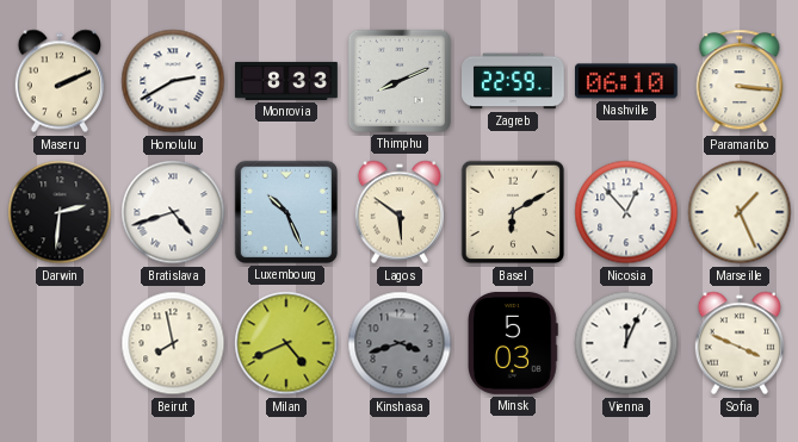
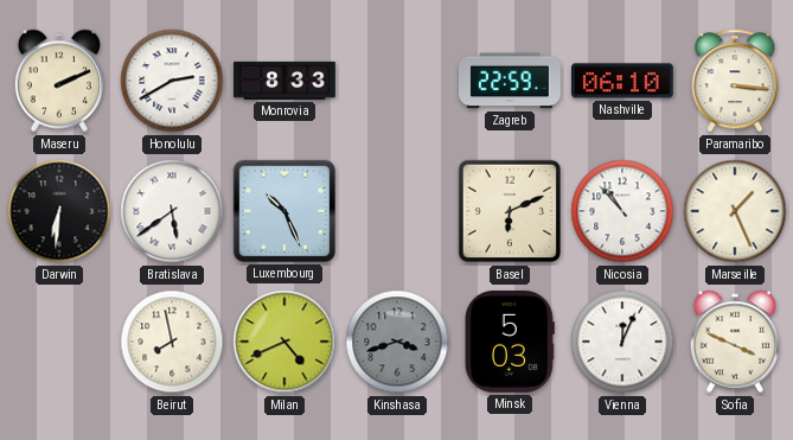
Thimphu: 8:11 -> none (400, 81)
Darwin: 2:31 -> 6:31 (59, 211)
Bratislava: 4:42 -> 5:39 (172, 211)
Lagos: 5:51 -> none (398, 212)
Basel: 6:10 -> 6:11 (510, 211)
Nicosia: 12:53 -> 10:53 (622, 211)
